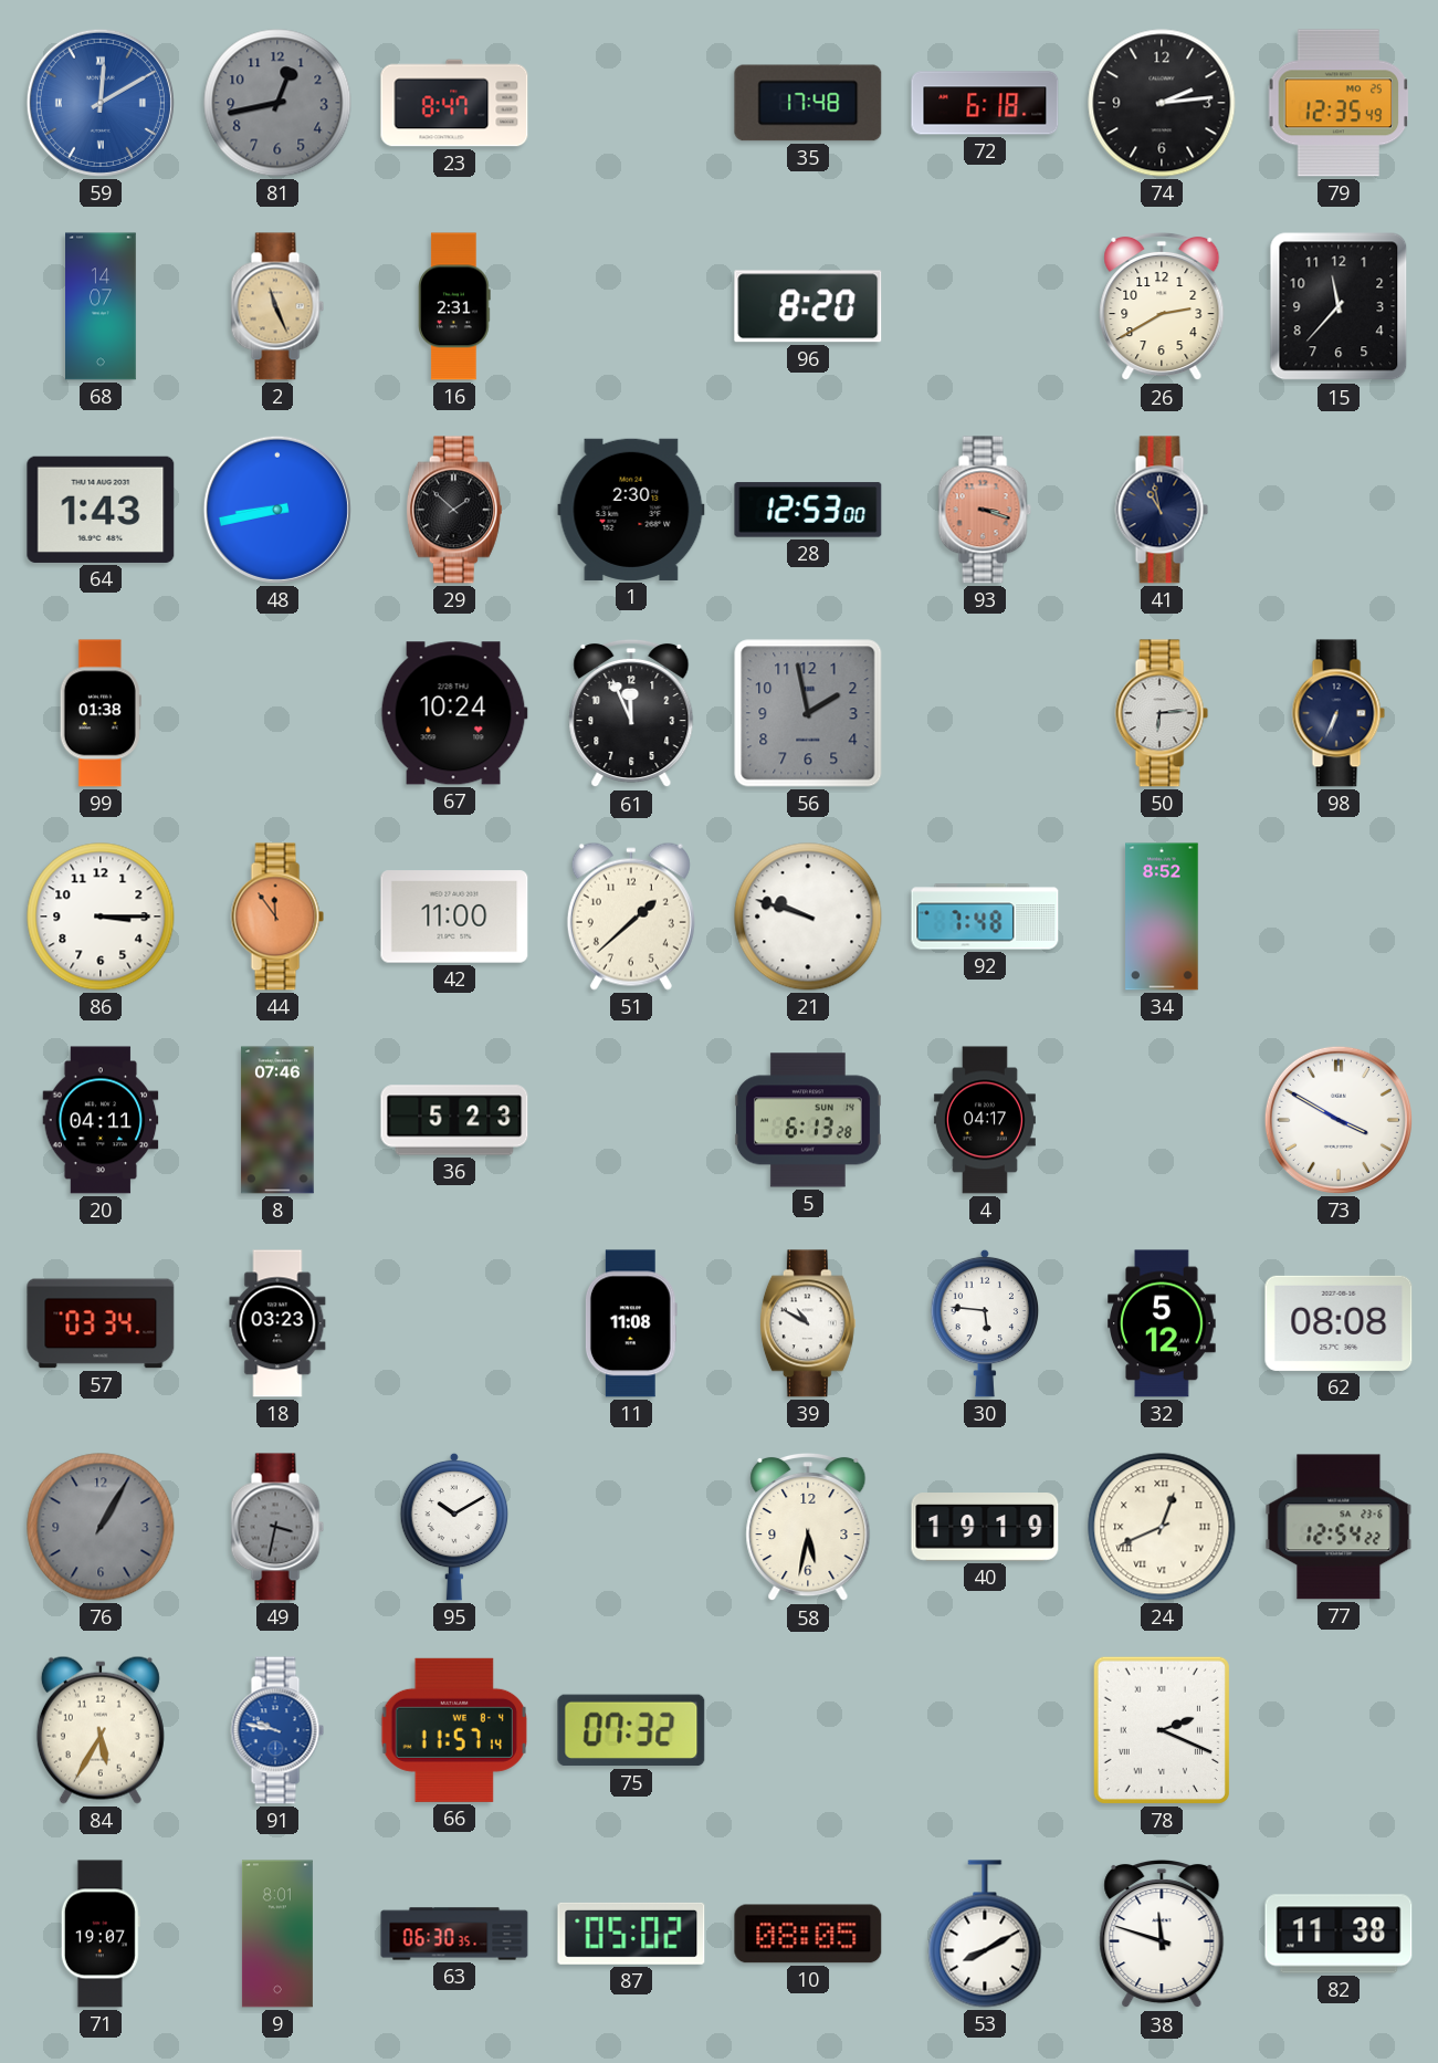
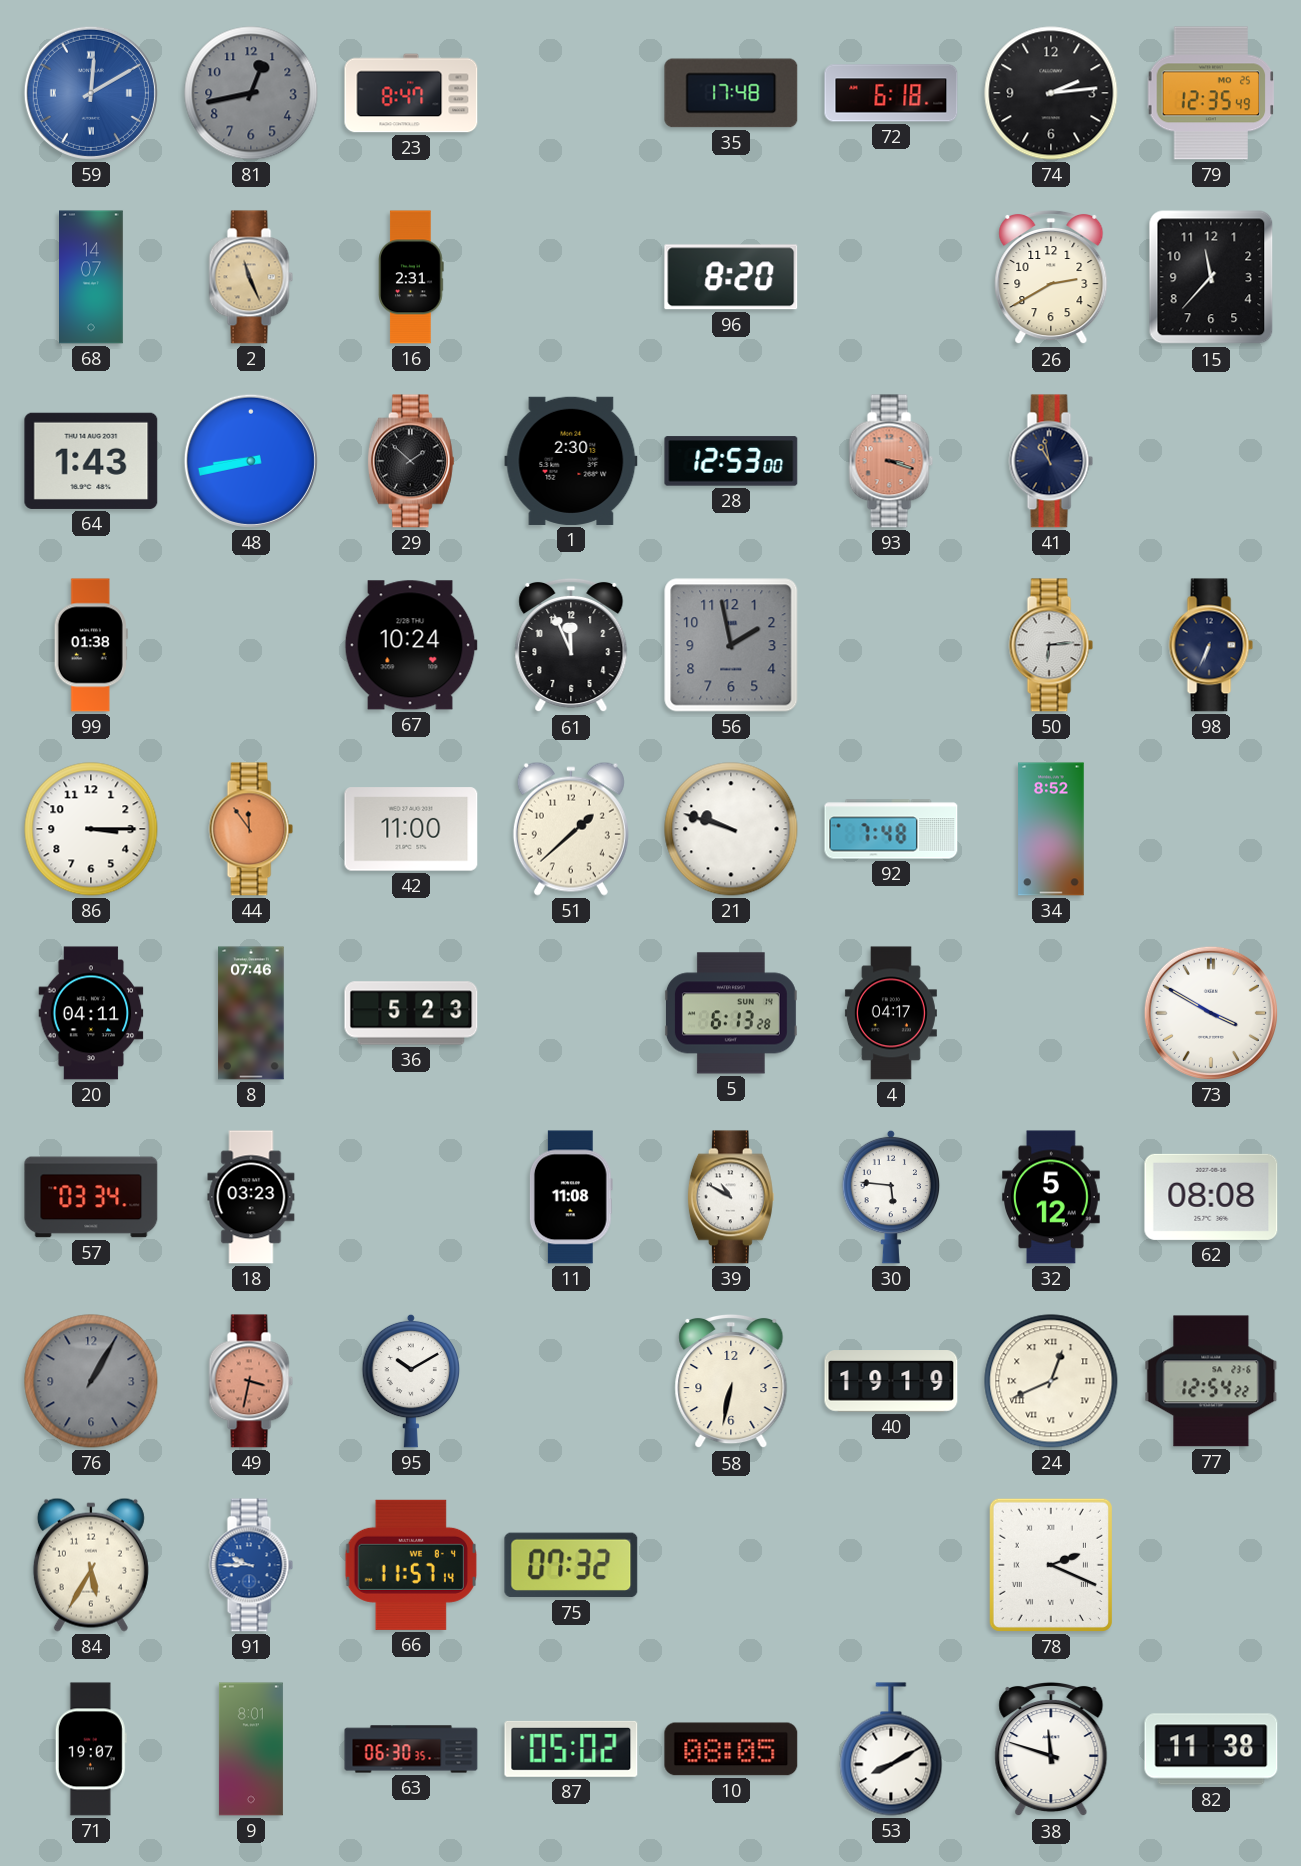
49 dial: grey -> salmon (251, 1381)
58: 5:32 -> 6:32 (731, 1381)
91: 9:47 -> 9:45 (251, 1565)
